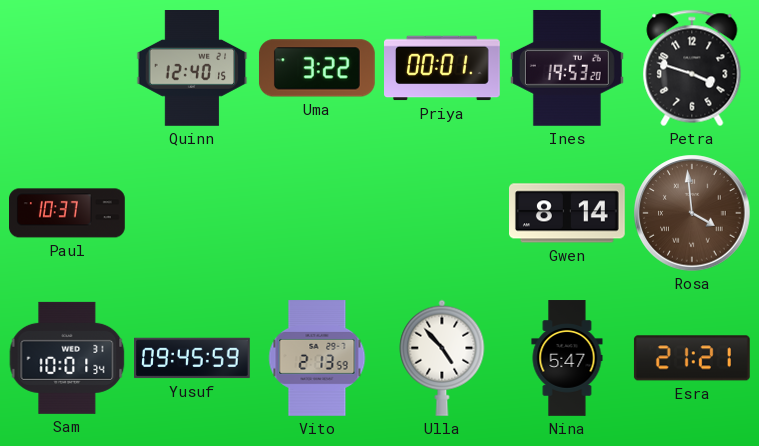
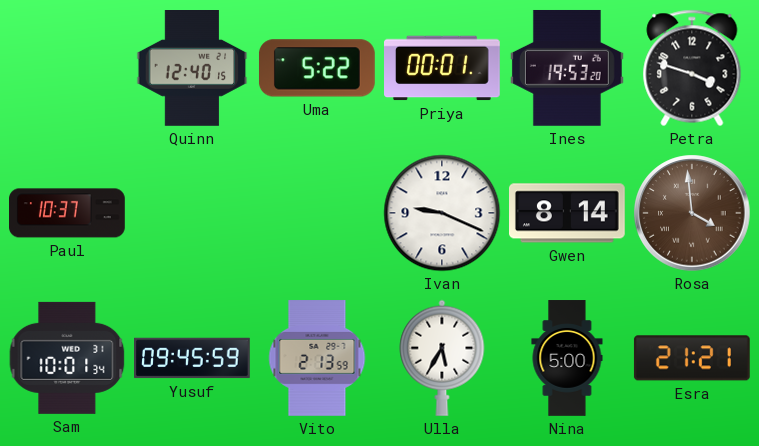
Uma: 3:22 -> 5:22 (317, 68)
Ivan: none -> 9:19 (442, 213)
Ulla: 4:53 -> 5:35 (442, 358)
Nina: 5:47 -> 5:00 (567, 358)
